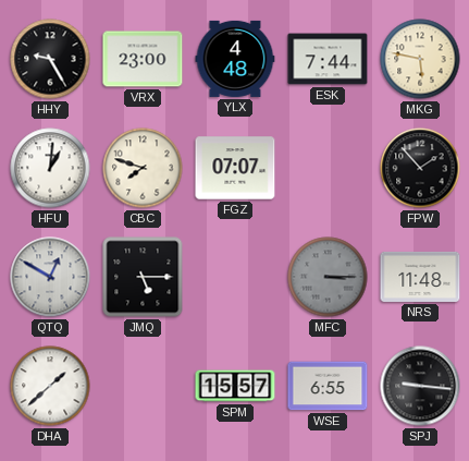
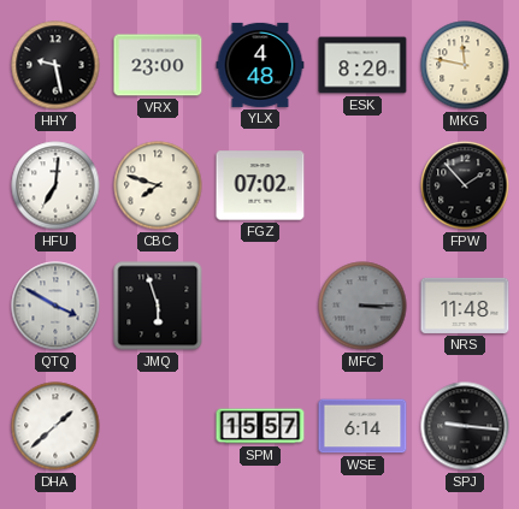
HHY: 9:25 -> 9:28 (55, 65)
ESK: 7:44 -> 8:20 (362, 65)
MKG: 5:47 -> 11:47 (465, 65)
HFU: 1:01 -> 7:01 (55, 185)
FGZ: 07:07 -> 07:02 (260, 185)
QTQ: 12:50 -> 3:50 (55, 306)
JMQ: 5:15 -> 5:57 (158, 306)
WSE: 6:55 -> 6:14 (362, 426)
